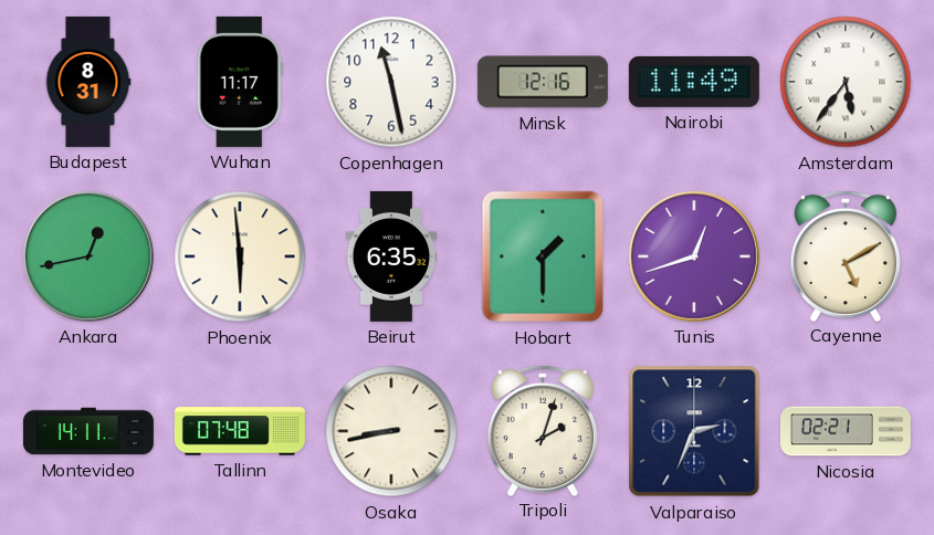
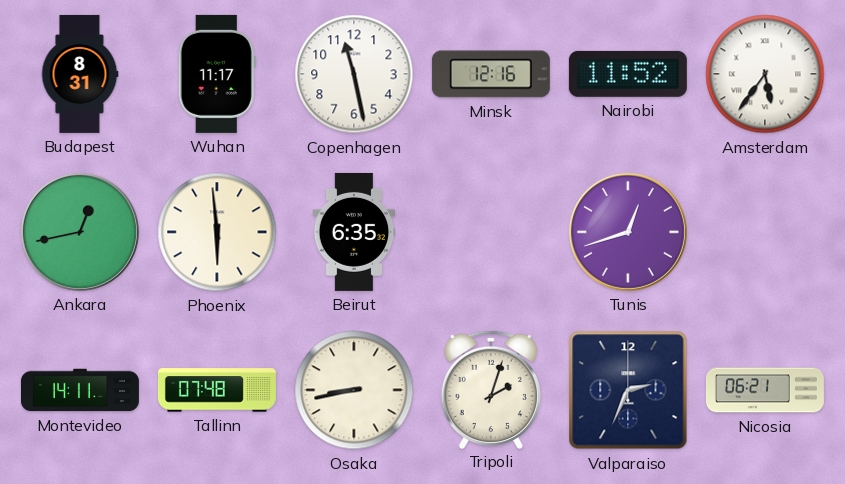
Nairobi: 11:49 -> 11:52 (628, 74)
Hobart: 1:30 -> none (543, 256)
Cayenne: 5:10 -> none (846, 255)
Nicosia: 02:21 -> 06:21 (765, 390)
